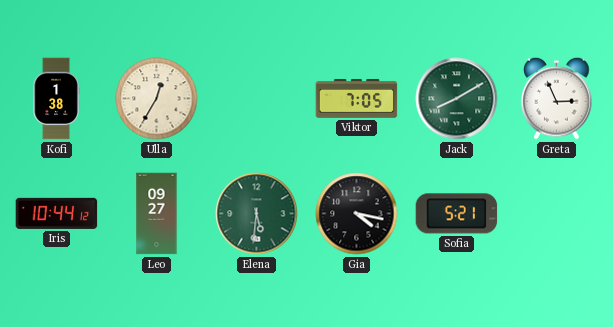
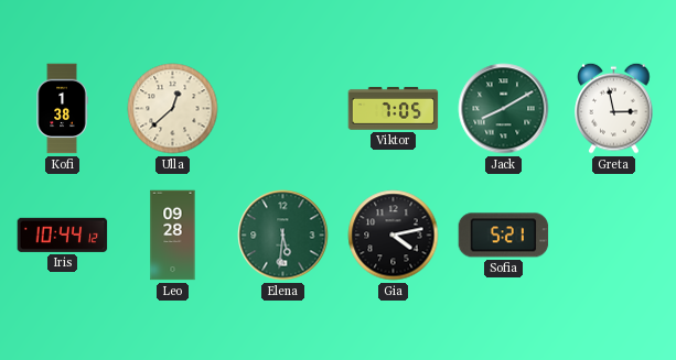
Ulla: 12:35 -> 12:38 (173, 109)
Greta: 2:56 -> 2:58 (614, 108)
Leo: 09:27 -> 09:28 (173, 236)
Gia: 4:17 -> 4:13 (394, 236)
